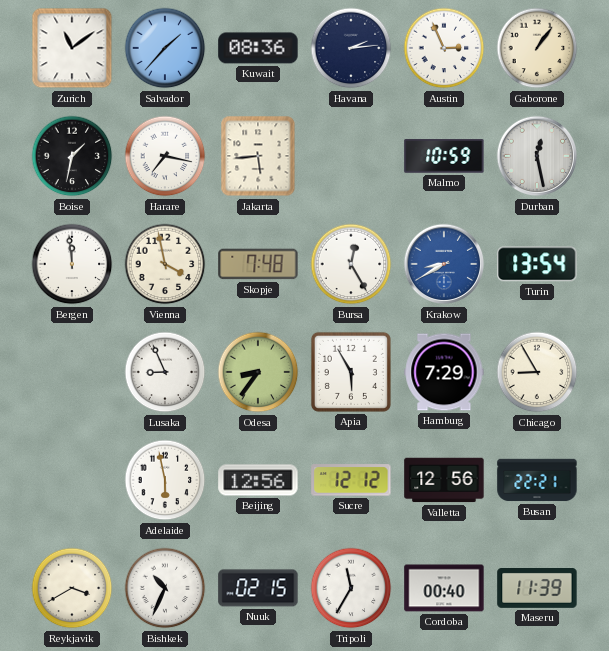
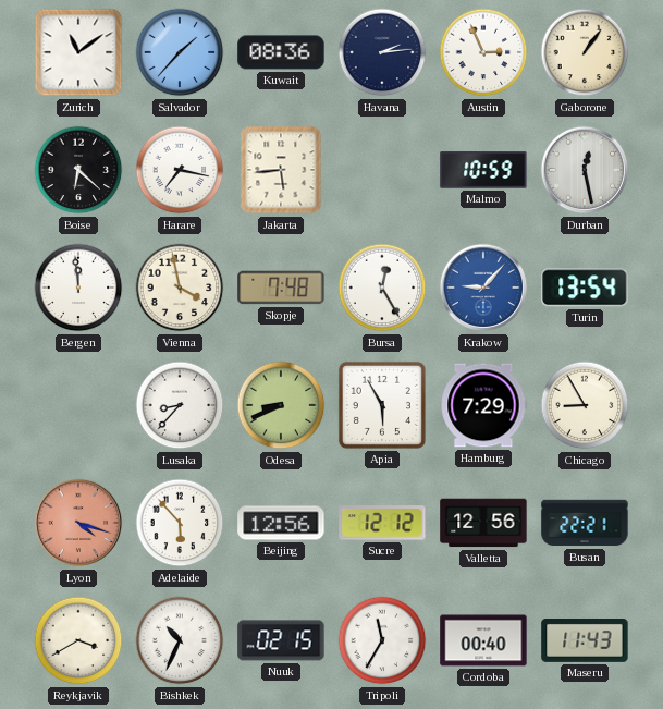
Boise: 1:32 -> 6:22 (78, 170)
Krakow: 8:40 -> 9:07 (483, 288)
Lusaka: 8:56 -> 8:37 (180, 405)
Odesa: 8:36 -> 8:41 (281, 405)
Lyon: none -> 4:18 (78, 523)
Adelaide: 5:58 -> 5:53 (180, 523)
Maseru: 11:39 -> 11:43 (585, 641)
